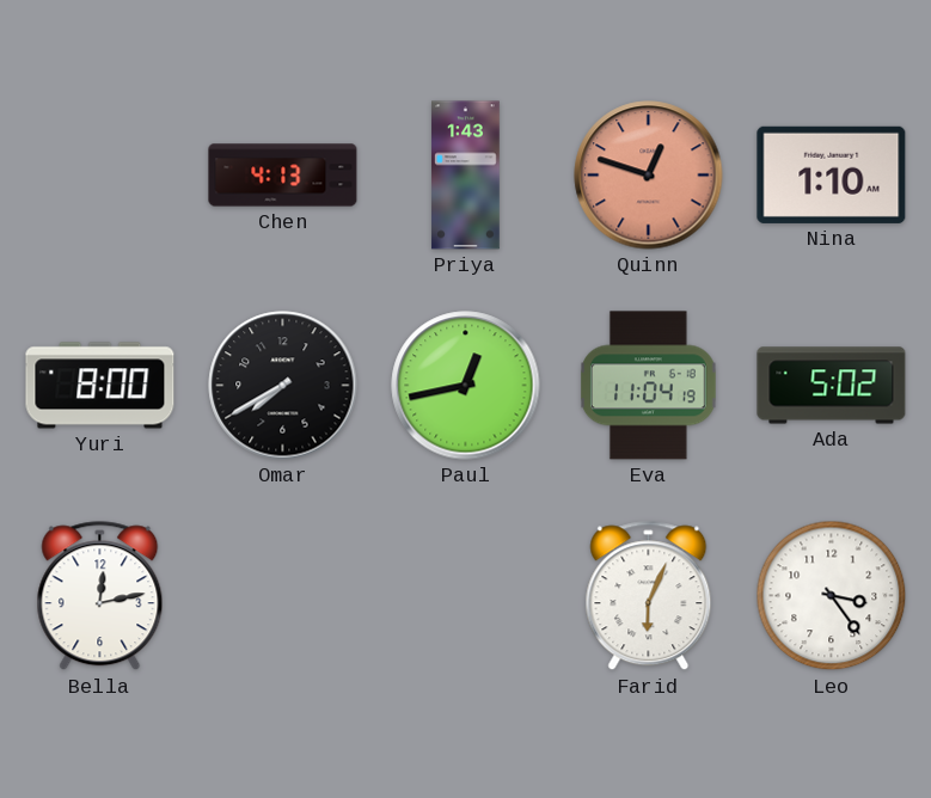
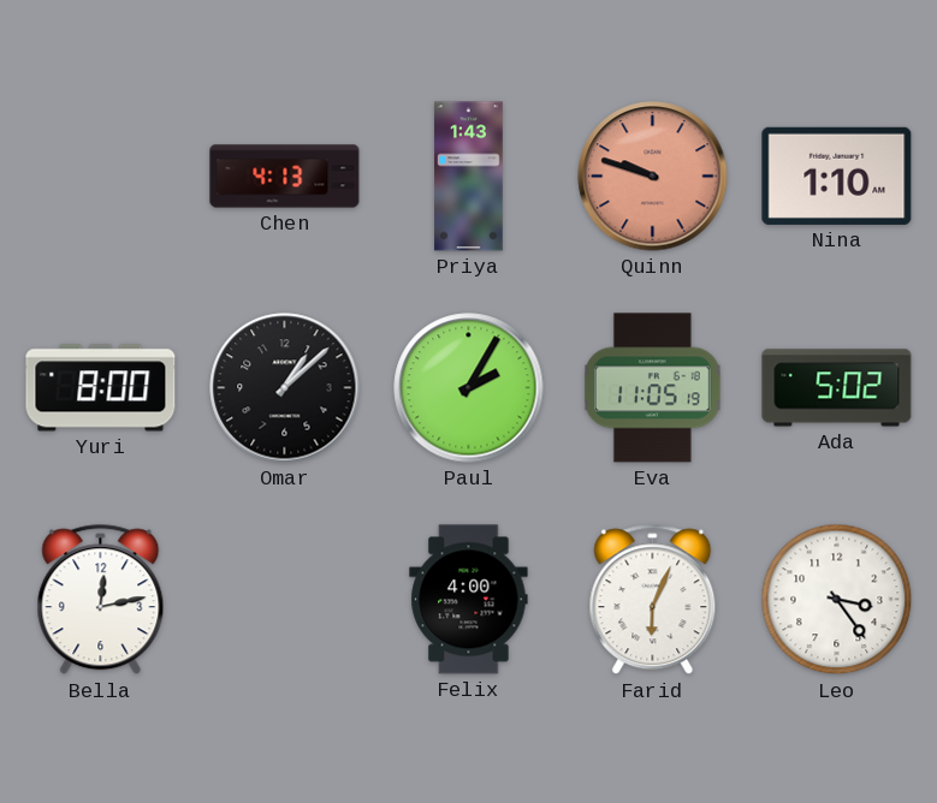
Quinn: 12:48 -> 9:48 (653, 177)
Omar: 7:40 -> 1:08 (285, 388)
Paul: 12:43 -> 2:05 (469, 388)
Eva: 11:04 -> 11:05 (653, 388)
Felix: none -> 4:00 (469, 600)
